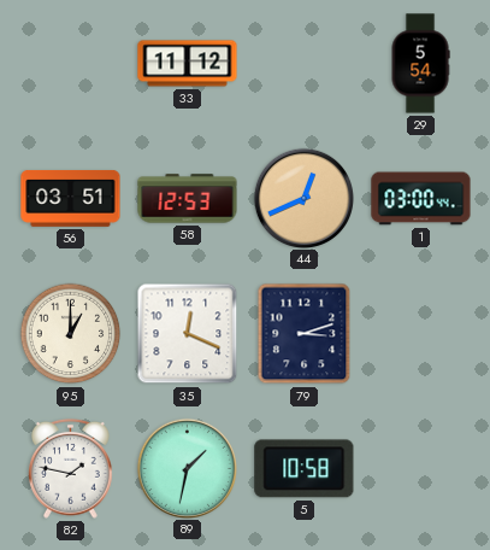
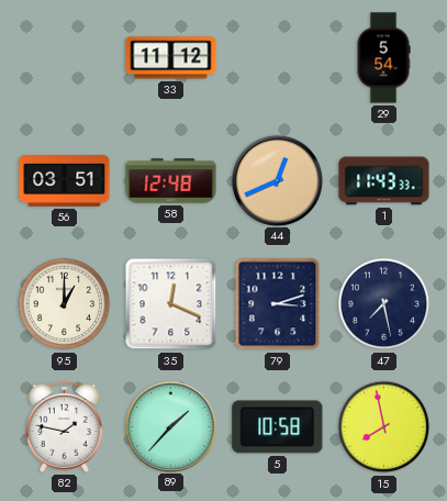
58: 12:53 -> 12:48 (171, 181)
1: 03:00 -> 11:43 (384, 181)
47: none -> 7:28 (384, 304)
89: 1:32 -> 1:37 (170, 426)
15: none -> 7:58 (384, 427)
